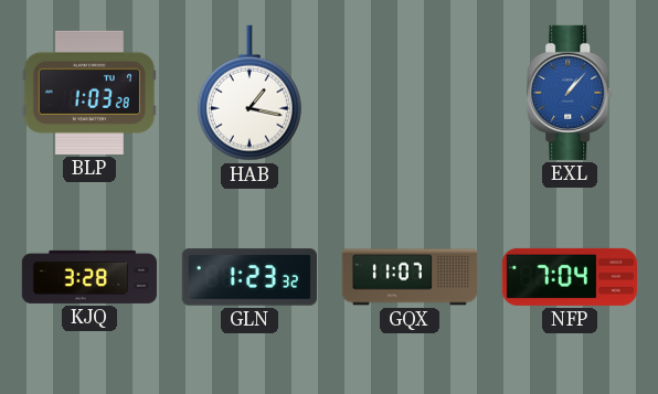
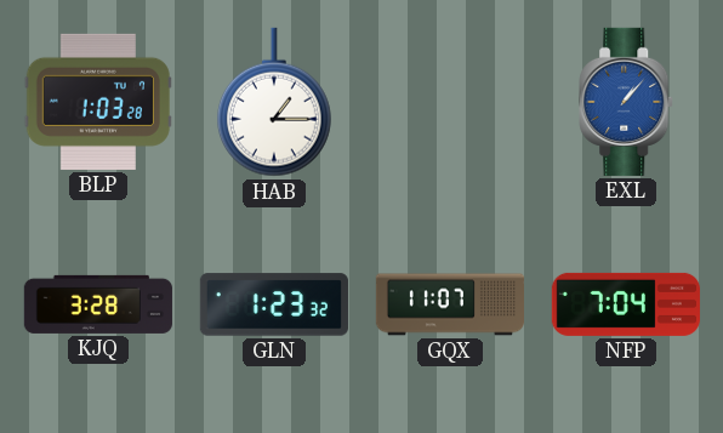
HAB: 1:17 -> 1:15 (274, 102)
